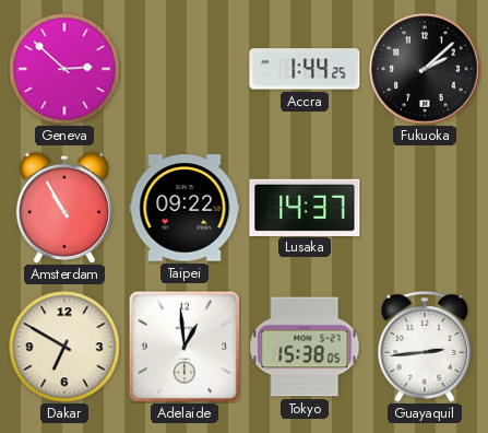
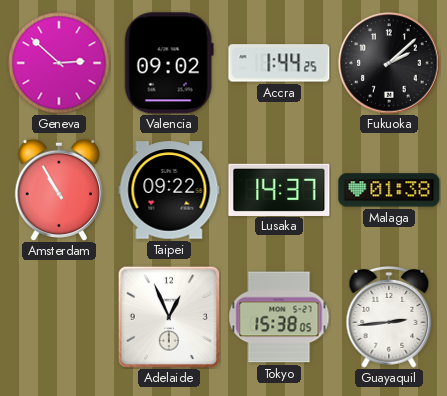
Valencia: none -> 09:02 (169, 63)
Malaga: none -> 01:38 (389, 190)
Dakar: 6:50 -> none (64, 347)
Adelaide: 12:59 -> 12:56 (168, 316)
